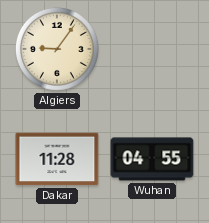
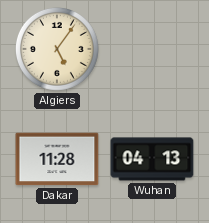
Algiers: 9:06 -> 5:06 (57, 49)
Wuhan: 04:55 -> 04:13 (152, 159)
